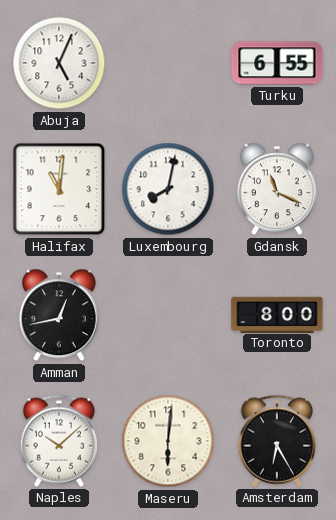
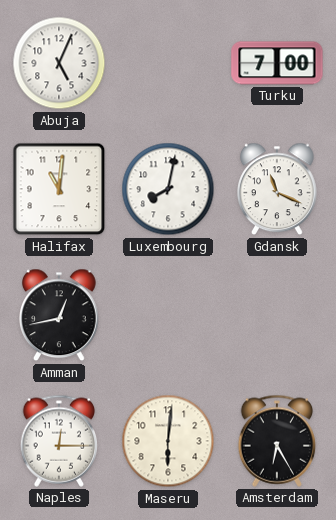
Turku: 6:55 -> 7:00 (277, 63)
Toronto: 8:00 -> none (277, 314)
Naples: 10:08 -> 12:15 (59, 441)
